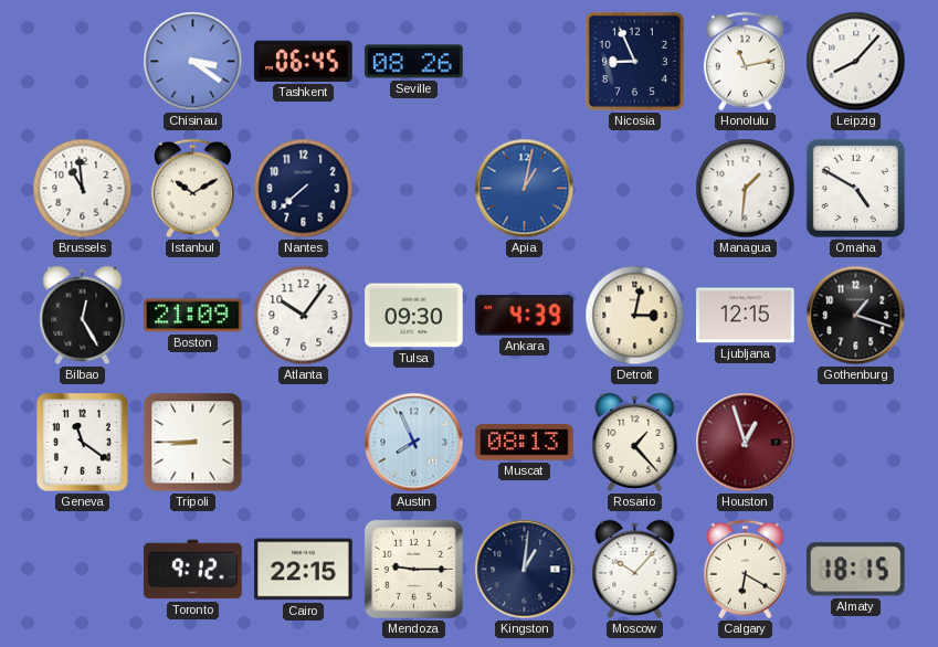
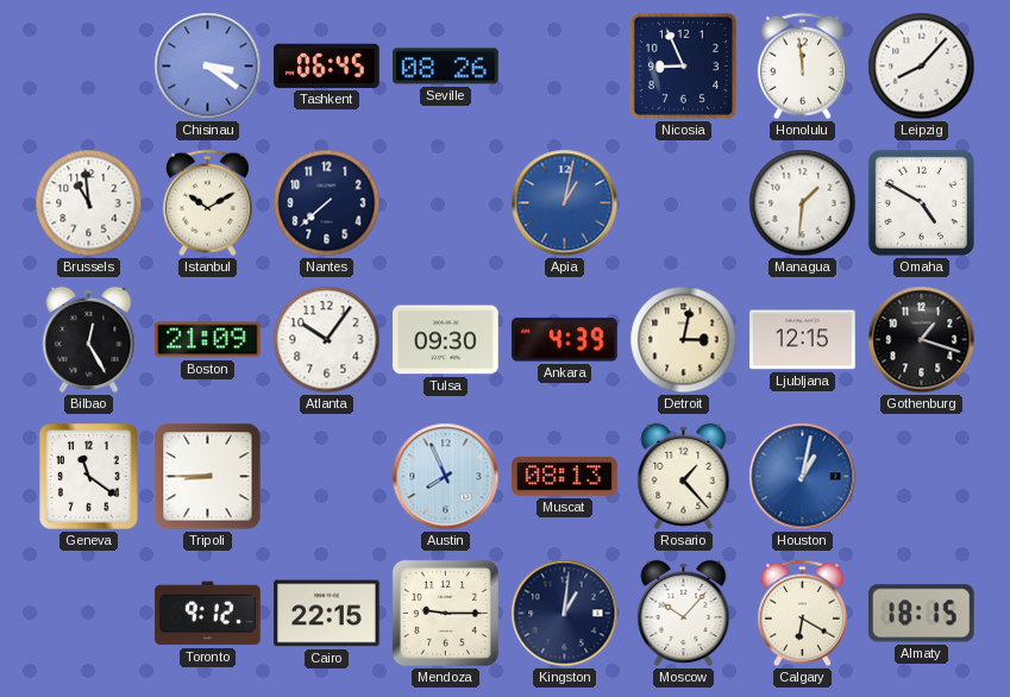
Honolulu: 11:13 -> 11:59 (802, 67)
Houston: 12:57 -> 1:02 (803, 477)
Houston dial: burgundy -> blue (803, 477)
